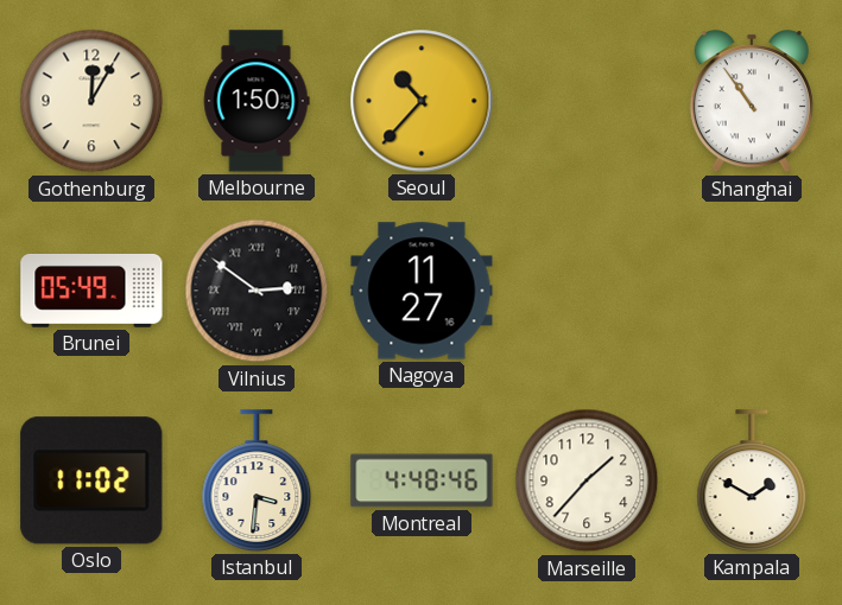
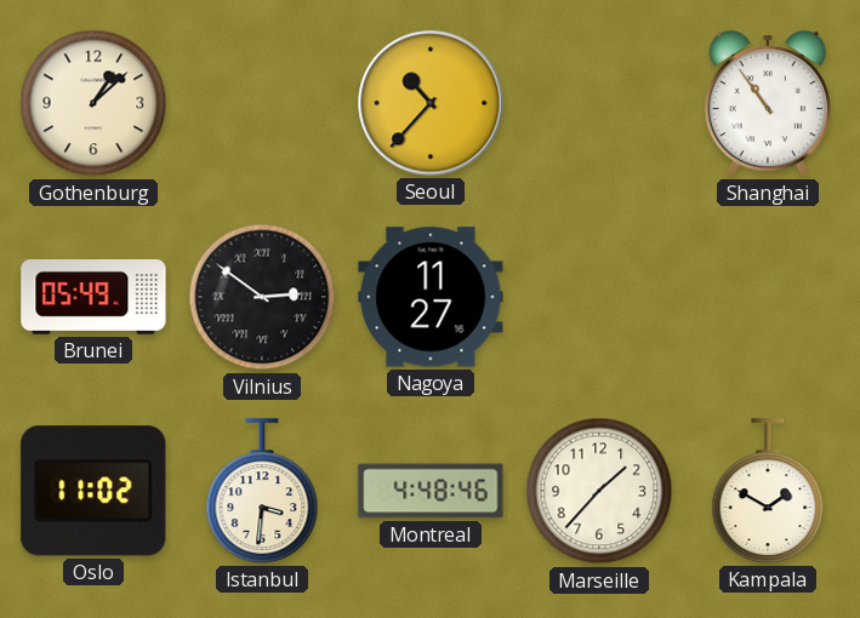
Gothenburg: 12:05 -> 1:08 (93, 103)
Melbourne: 1:50 -> none (257, 101)
